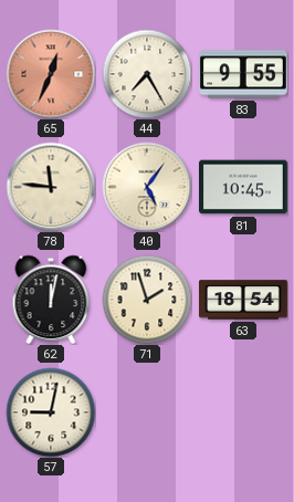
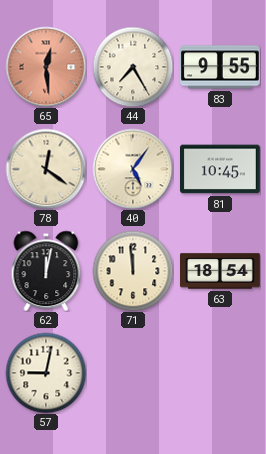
65: 12:34 -> 12:29 (46, 67)
78: 11:46 -> 12:21 (46, 169)
71: 1:57 -> 11:59 (133, 271)
